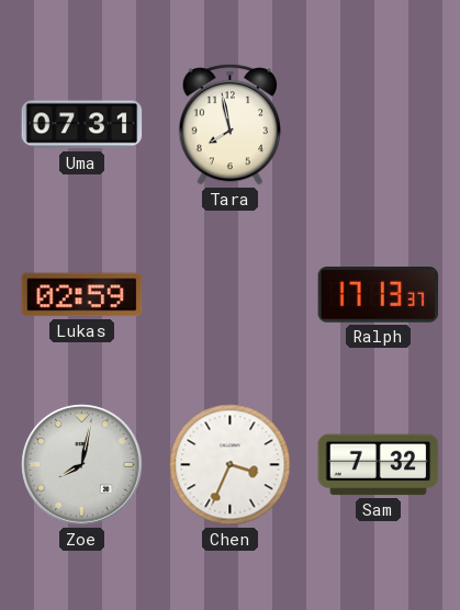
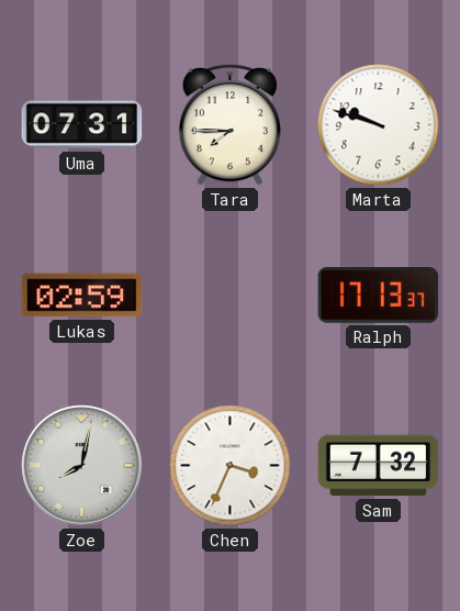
Tara: 7:58 -> 7:45 (229, 125)
Marta: none -> 9:48 (379, 125)
